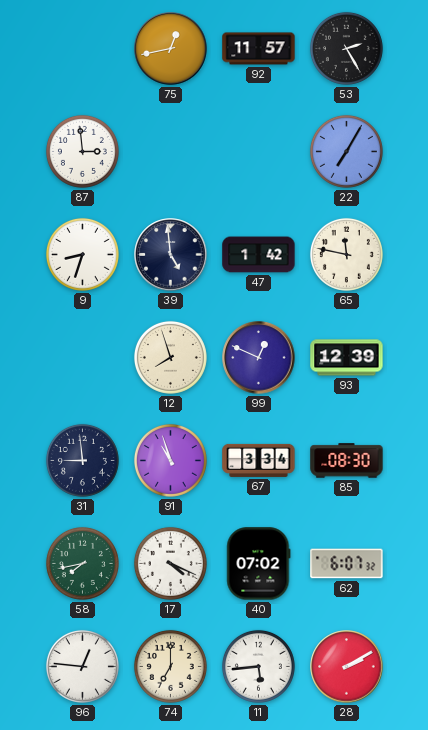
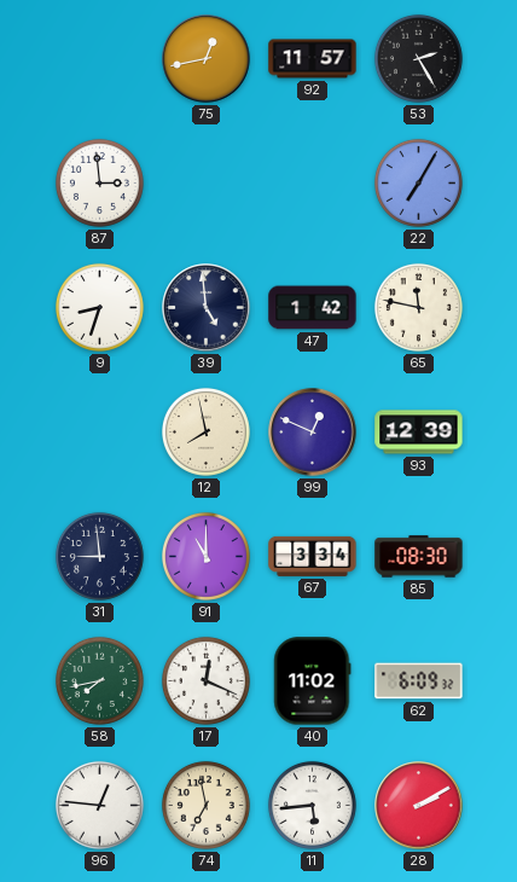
12: 7:57 -> 7:58 (205, 431)
91: 10:57 -> 11:00 (205, 556)
17: 4:19 -> 12:19 (205, 680)
40: 07:02 -> 11:02 (313, 681)
62: 6:07 -> 6:09 (419, 681)
74: 7:00 -> 6:58 (205, 805)
